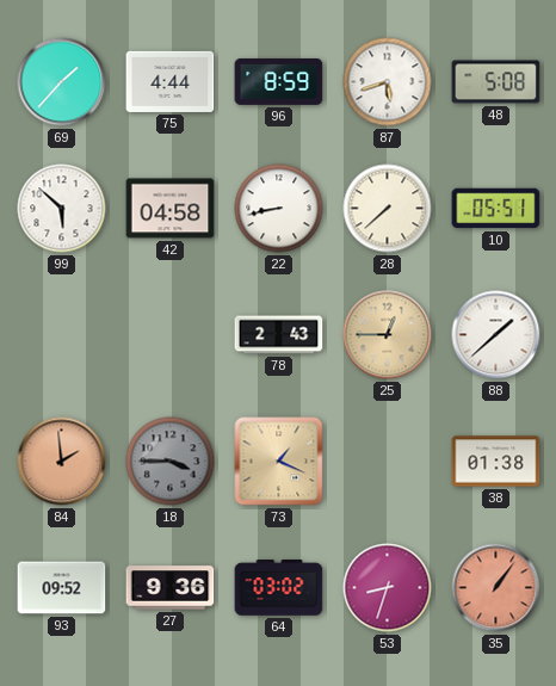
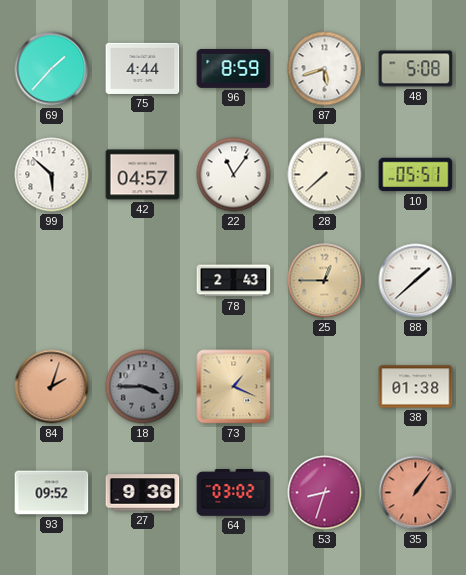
42: 04:58 -> 04:57 (143, 175)
22: 8:43 -> 11:06 (234, 175)
84: 1:59 -> 2:03 (52, 387)
